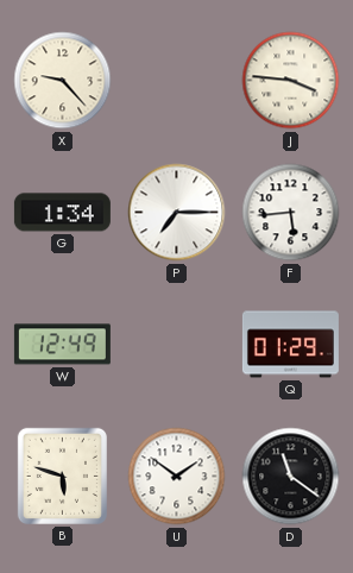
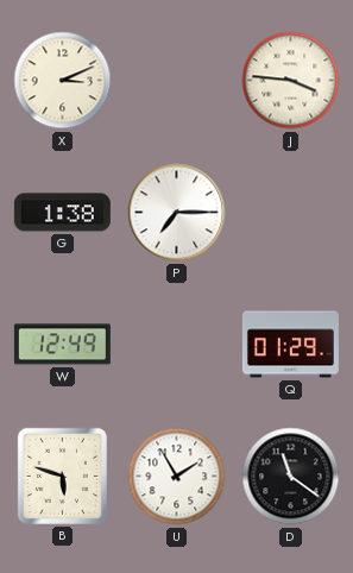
X: 9:23 -> 3:11 (63, 81)
G: 1:34 -> 1:38 (62, 213)
F: 5:44 -> none (291, 213)
U: 1:51 -> 1:55 (177, 477)
